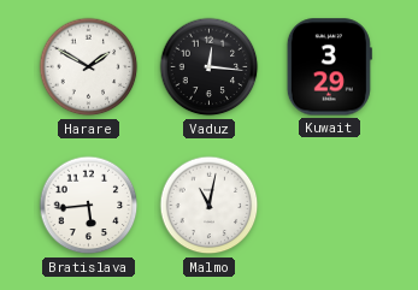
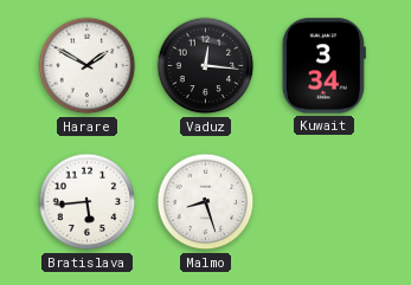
Kuwait: 3:29 -> 3:34 (323, 66)
Malmo: 11:02 -> 8:27 (206, 202)
